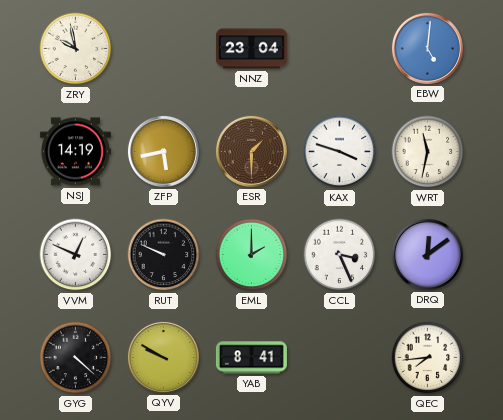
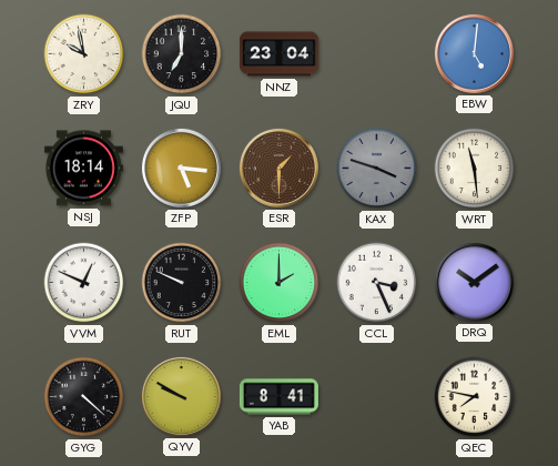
JQU: none -> 7:00 (182, 54)
NSJ: 14:19 -> 18:14 (83, 169)
ZFP: 5:43 -> 5:16 (181, 168)
KAX dial: white -> grey (377, 169)
WRT: 11:32 -> 11:29 (475, 169)
DRQ: 12:09 -> 10:09 (474, 282)
QEC: 7:44 -> 7:47 (475, 397)
